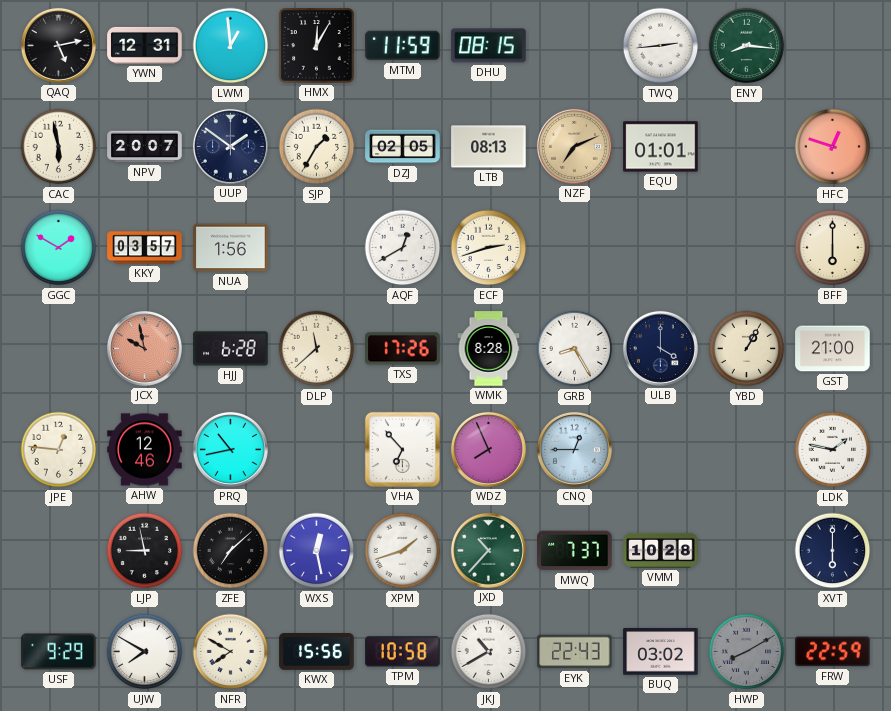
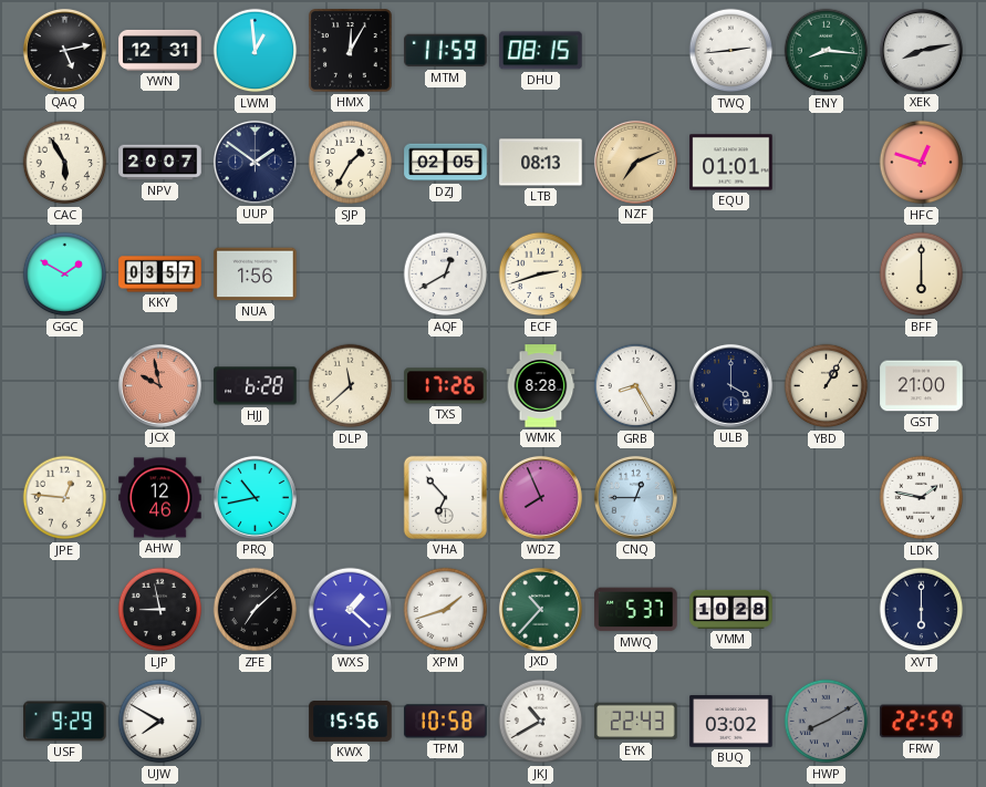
XEK: none -> 8:13 (921, 50)
CAC: 5:58 -> 5:55 (65, 163)
WXS: 12:28 -> 1:22 (351, 610)
MWQ: 7:37 -> 5:37 (636, 610)
NFR: 7:50 -> none (231, 652)
